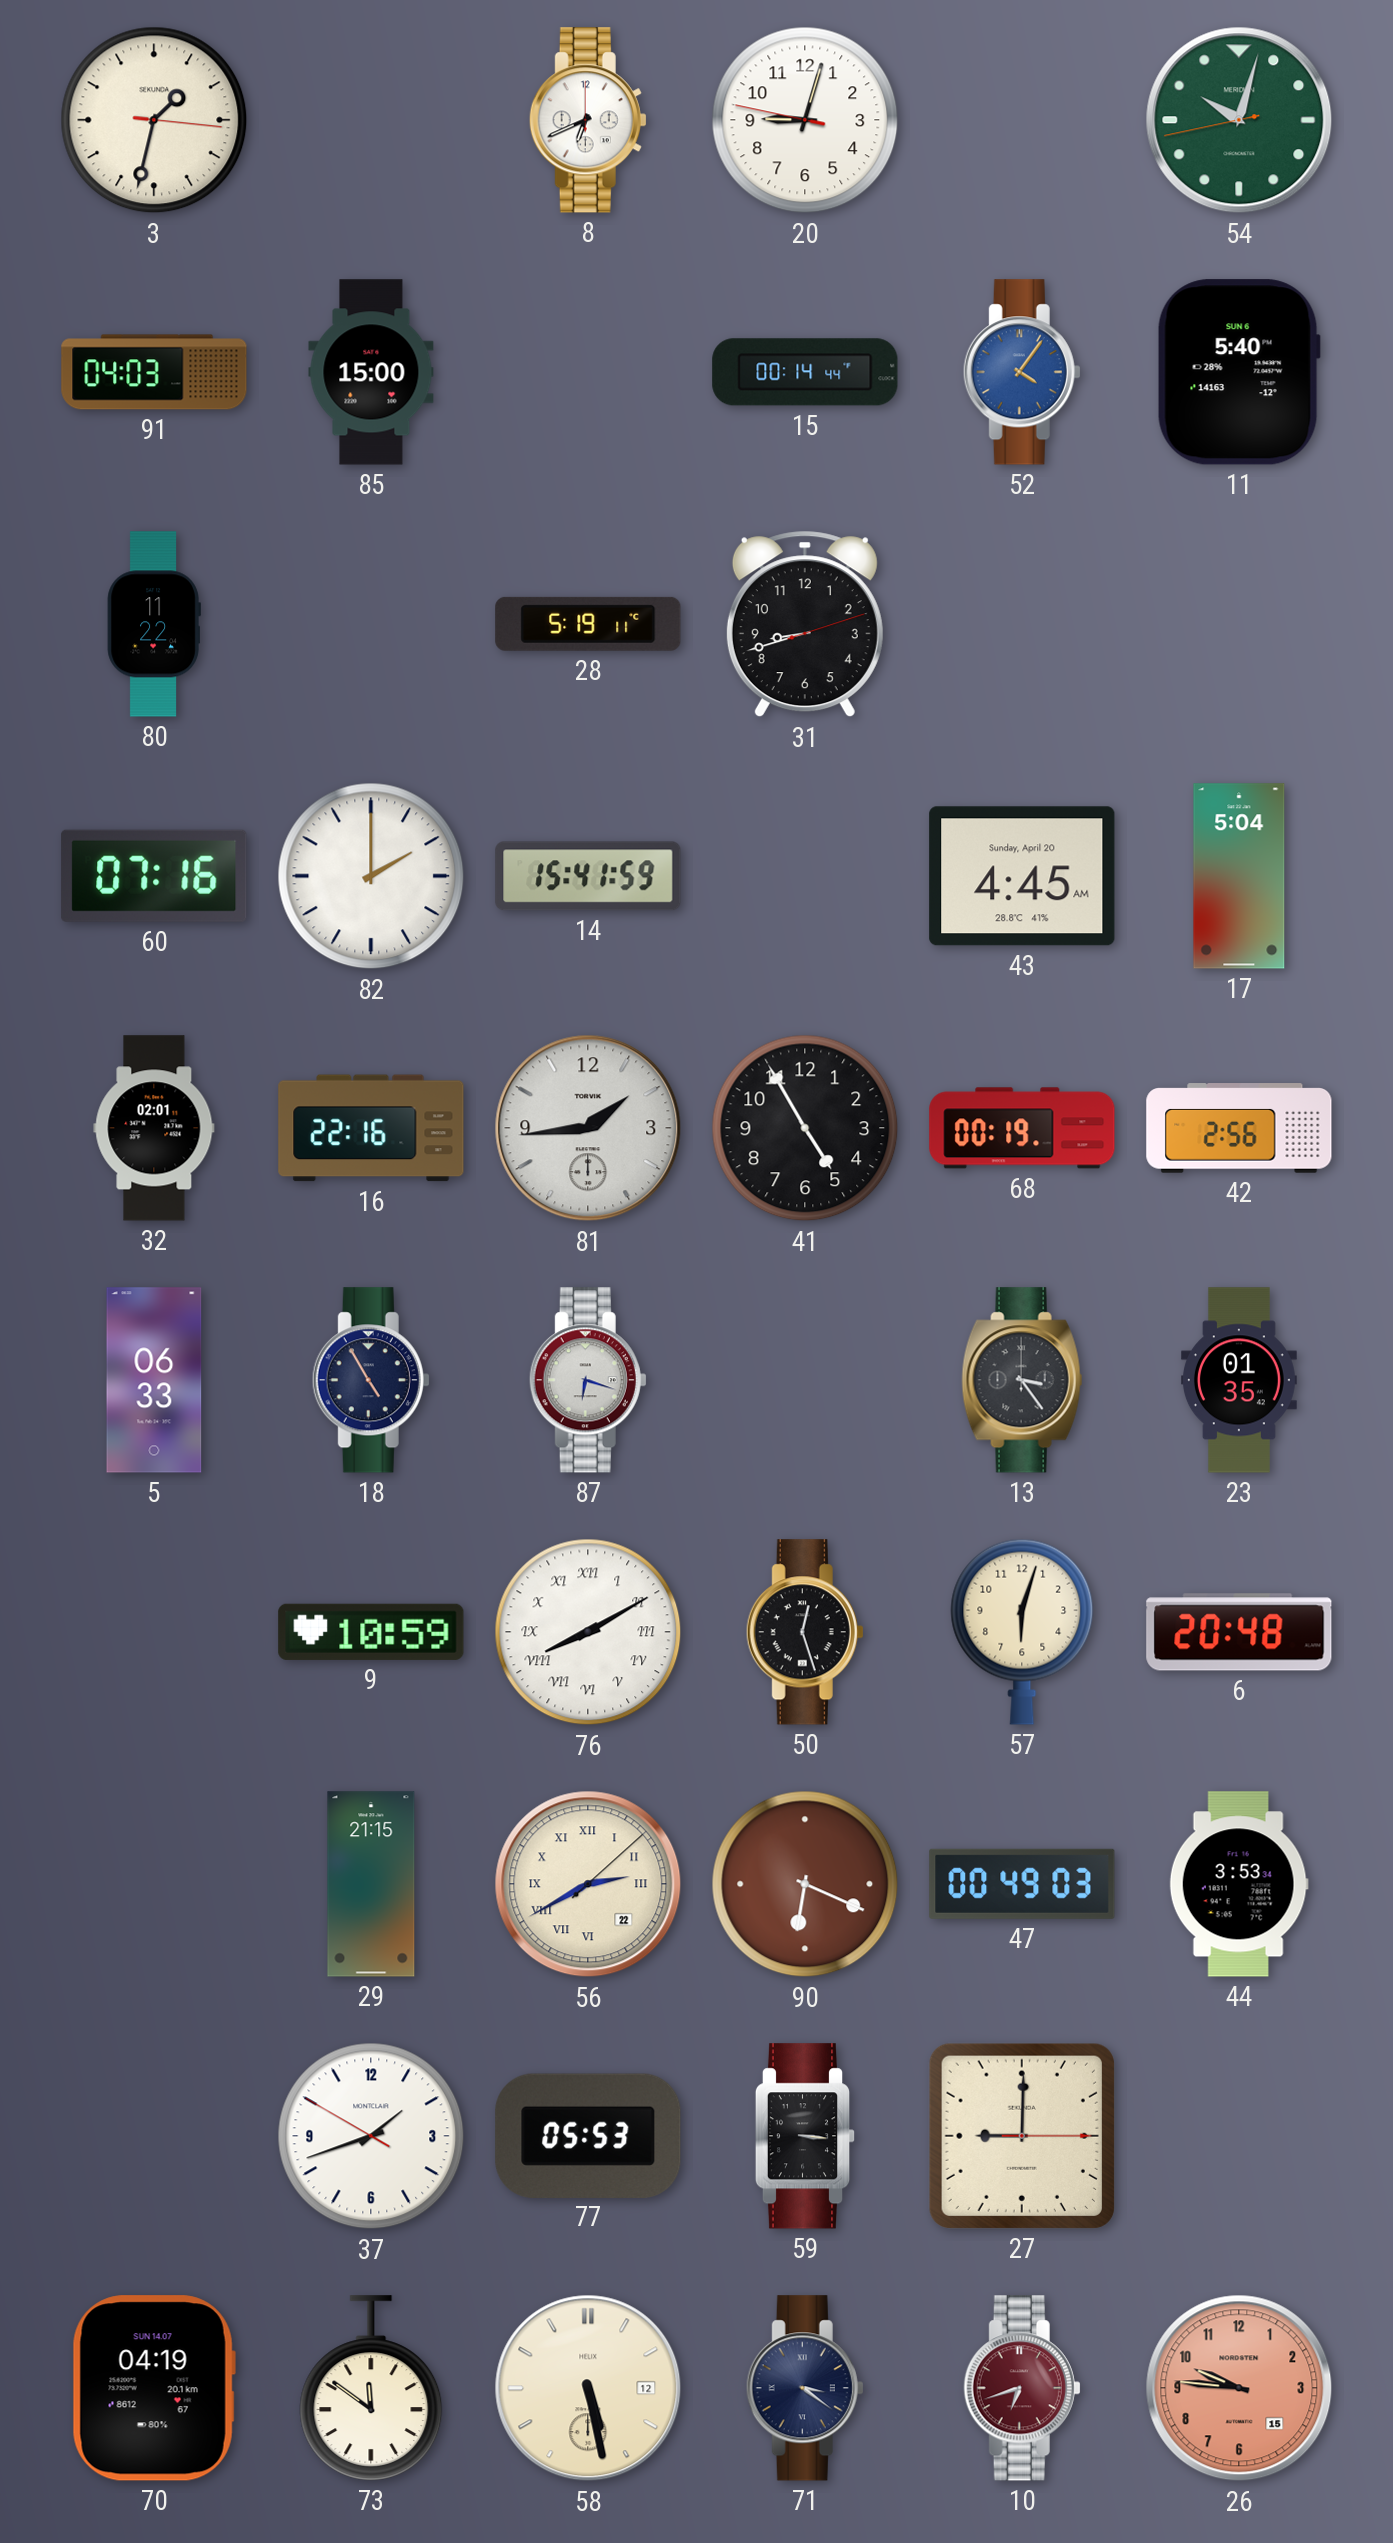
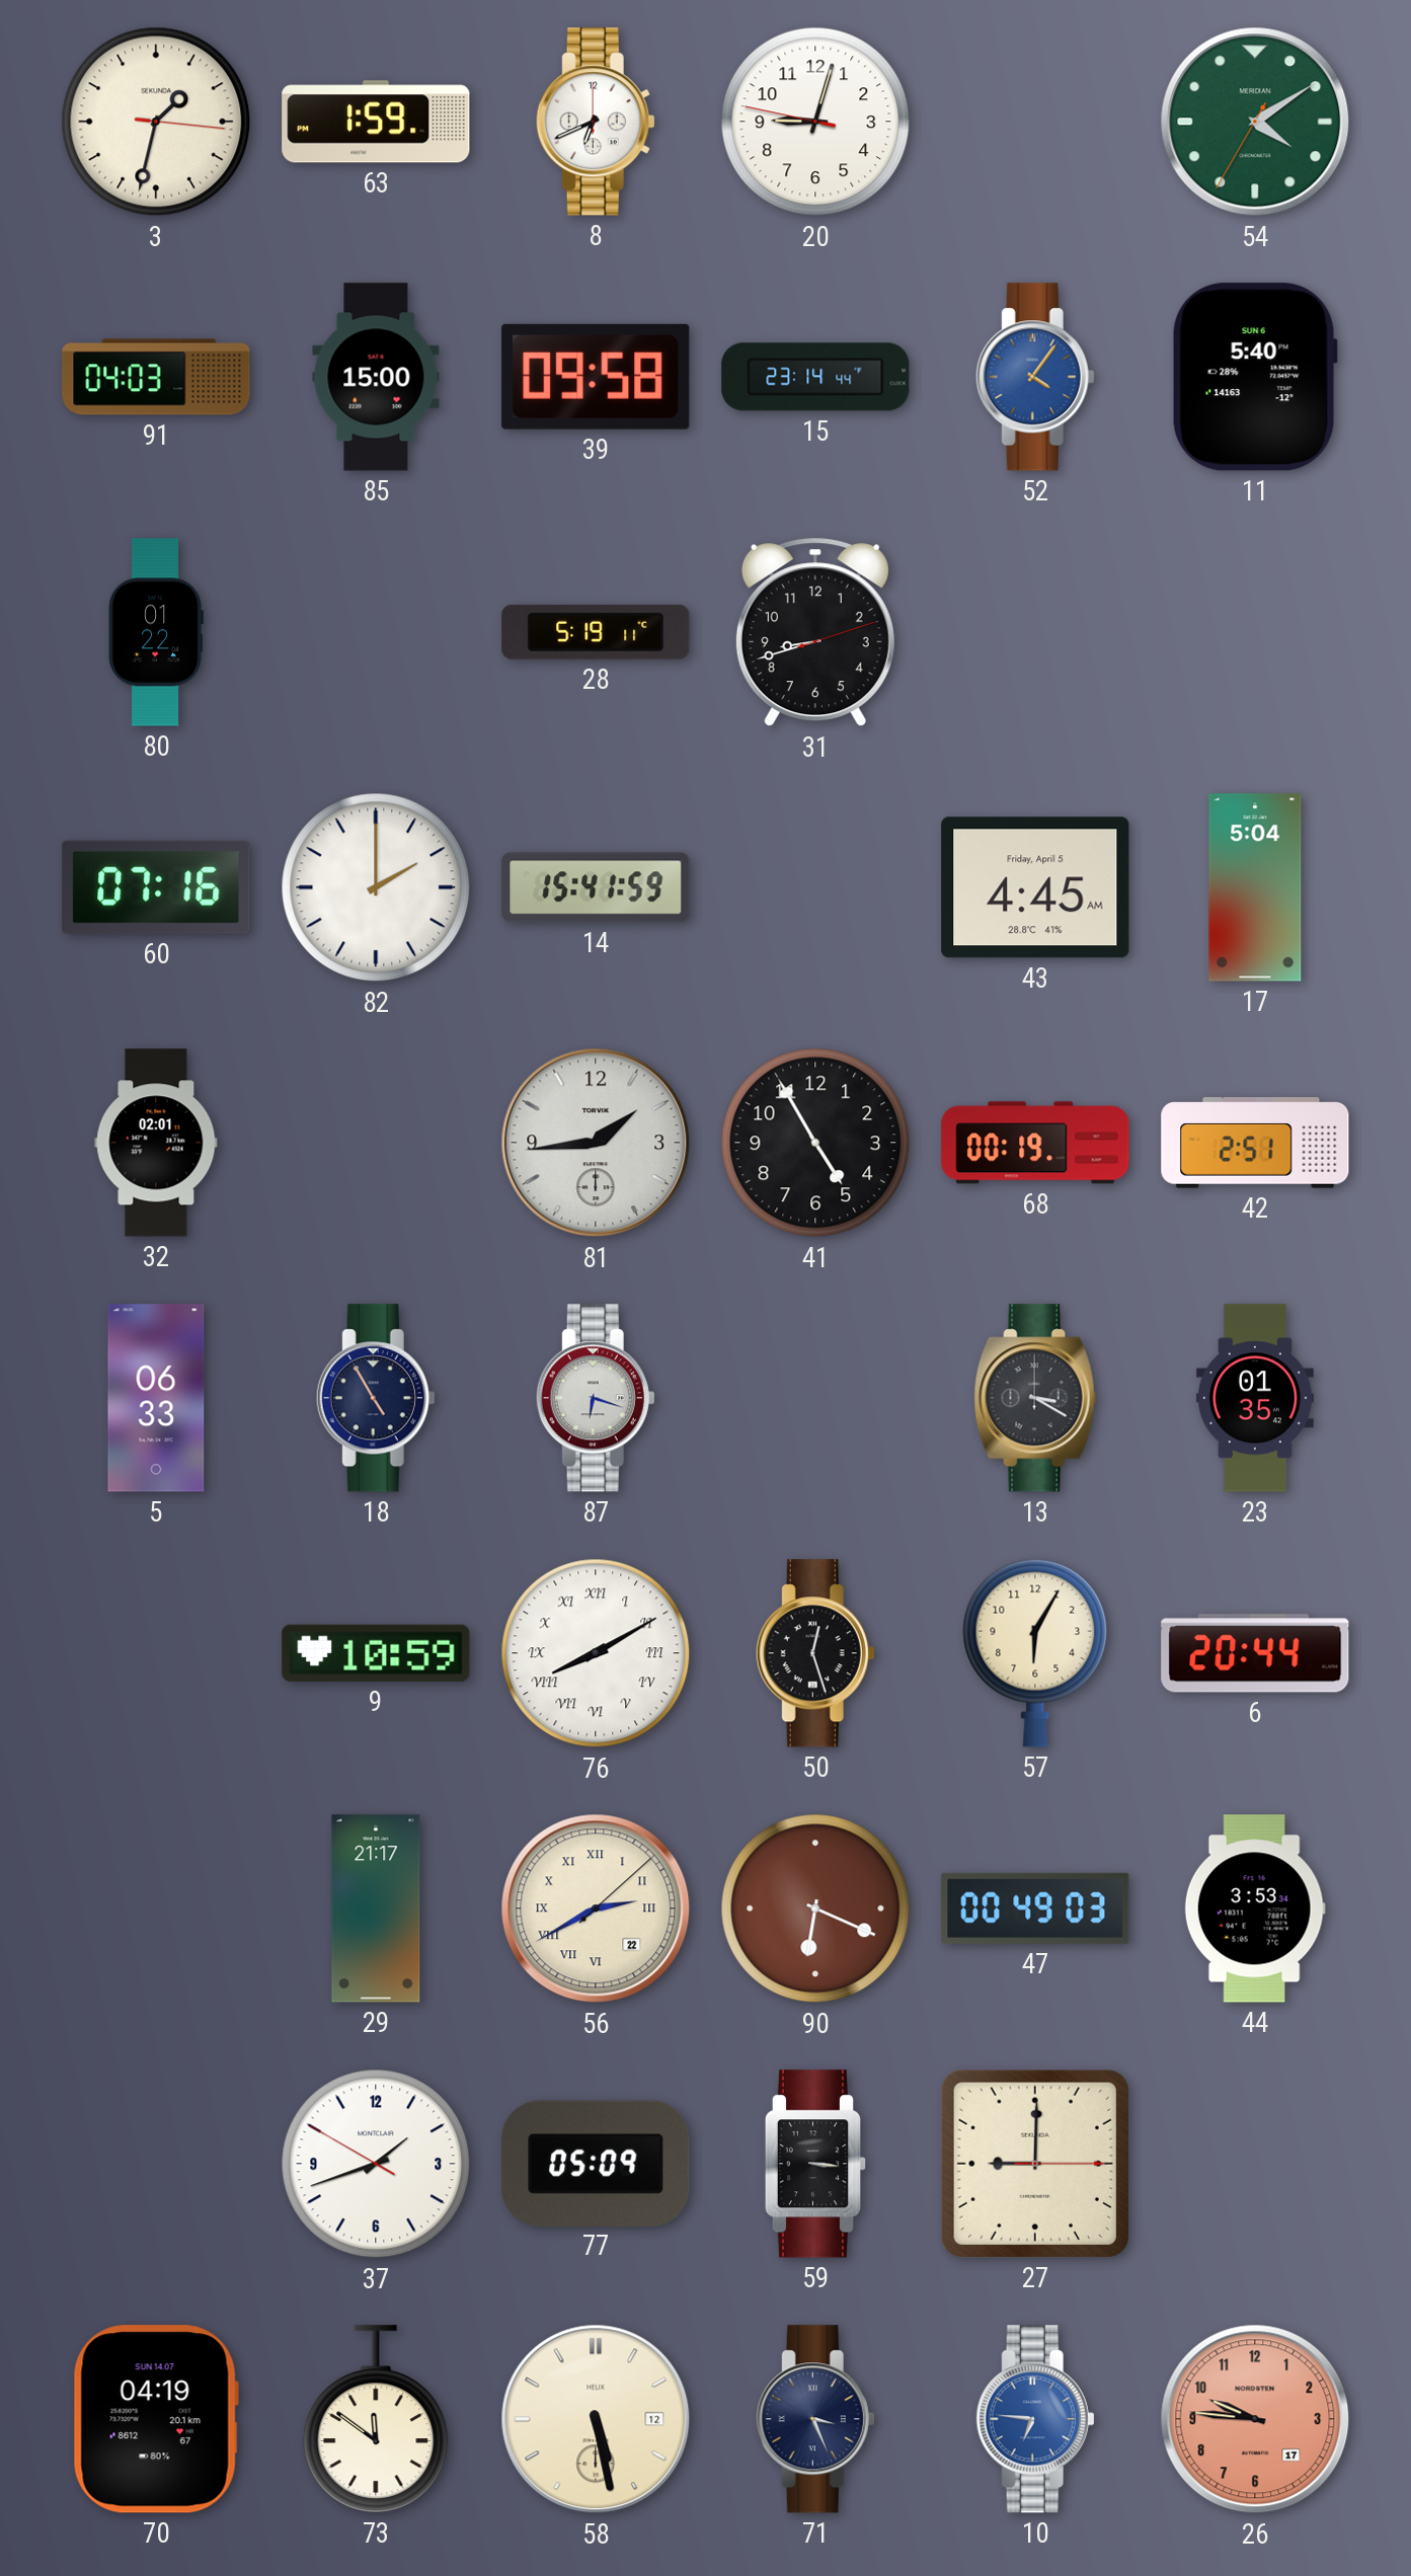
63: none -> 1:59 (376, 122)
54: 10:02 -> 4:09 (1255, 122)
39: none -> 09:58 (596, 377)
15: 00:14 -> 23:14 (815, 377)
80: 11:22 -> 01:22 (156, 632)
43 date: Sunday, April 20 -> Friday, April 5 (1035, 887)
16: 22:16 -> none (371, 1128)
42: 2:56 -> 2:51 (1255, 1143)
13: 3:24 -> 3:20 (1035, 1398)
57: 6:03 -> 6:05 (1035, 1653)
6: 20:48 -> 20:44 (1255, 1653)
29: 21:15 -> 21:17 (376, 1908)
77: 05:53 -> 05:09 (596, 2163)
71: 3:21 -> 3:26 (815, 2419)
10: 6:42 -> 6:46 (1035, 2419)
10 dial: burgundy -> blue (1035, 2419)
26 date: 15 -> 17 (1255, 2419)
